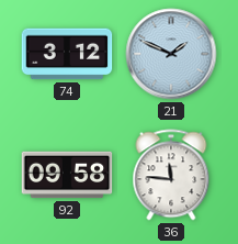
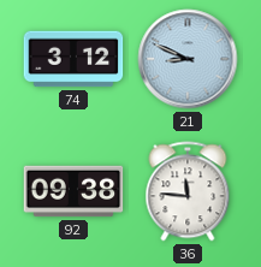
21: 1:49 -> 8:49 (188, 59)
92: 09:58 -> 09:38 (73, 191)
